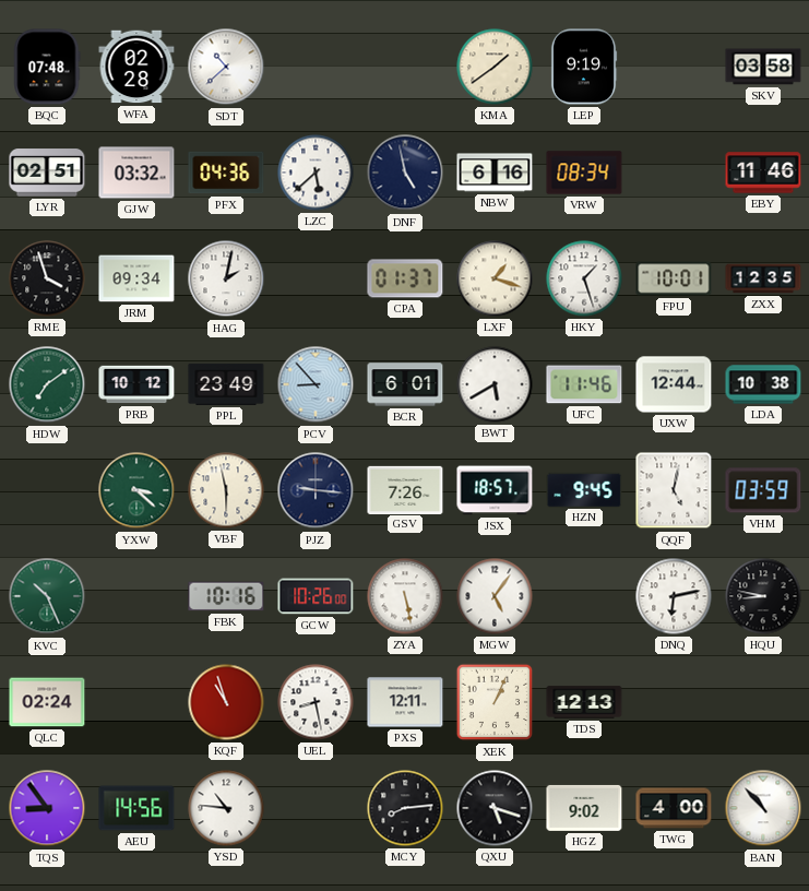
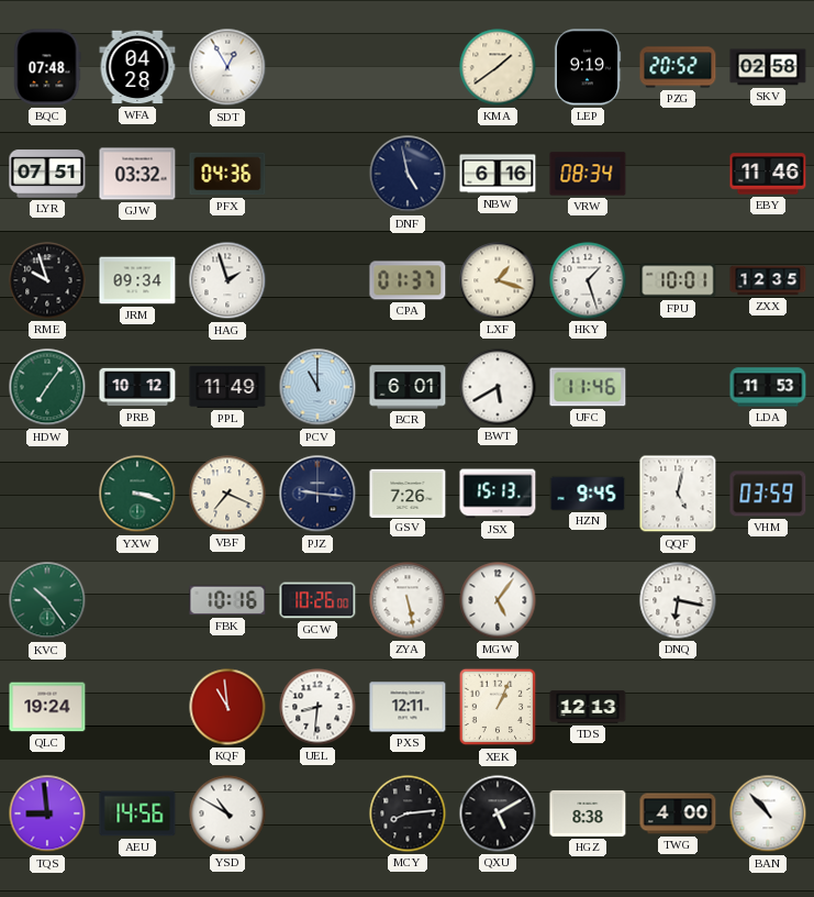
WFA: 02:28 -> 04:28 (137, 67)
SDT: 10:38 -> 12:55 (227, 67)
PZG: none -> 20:52 (678, 67)
SKV: 03:58 -> 02:58 (768, 67)
LYR: 02:51 -> 07:51 (47, 174)
LZC: 5:38 -> none (316, 173)
RME: 3:57 -> 9:57 (47, 280)
HAG: 2:02 -> 1:57 (227, 280)
HDW: 7:09 -> 7:06 (47, 387)
PPL: 23:49 -> 11:49 (227, 387)
PCV: 8:53 -> 11:00 (317, 387)
UXW: 12:44 -> none (674, 384)
LDA: 10:38 -> 11:53 (768, 387)
YXW: 3:22 -> 3:18 (137, 494)
VBF: 5:58 -> 7:19 (227, 494)
JSX: 18:57 -> 15:13 (498, 494)
KVC: 10:26 -> 10:24 (47, 600)
DNQ: 6:13 -> 6:17 (678, 600)
HQU: 8:47 -> none (763, 596)
QLC: 02:24 -> 19:24 (47, 707)
KQF: 10:57 -> 10:59 (227, 707)
UEL: 8:28 -> 8:31 (317, 707)
TQS: 8:54 -> 8:59 (47, 813)
YSD: 10:46 -> 10:50 (227, 813)
QXU: 5:18 -> 5:10 (498, 813)
HGZ: 9:02 -> 8:38 (588, 813)
